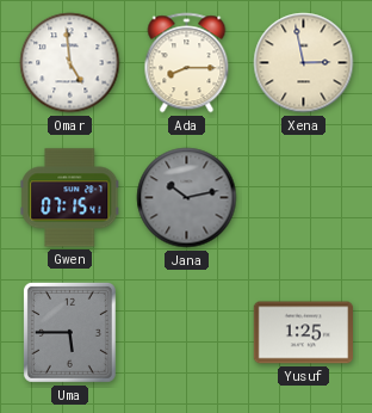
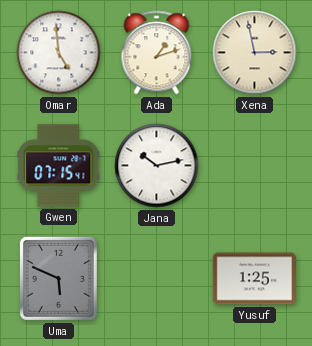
Ada: 8:15 -> 1:12 (157, 53)
Jana dial: grey -> white (157, 166)
Uma: 5:45 -> 5:49 (58, 278)
